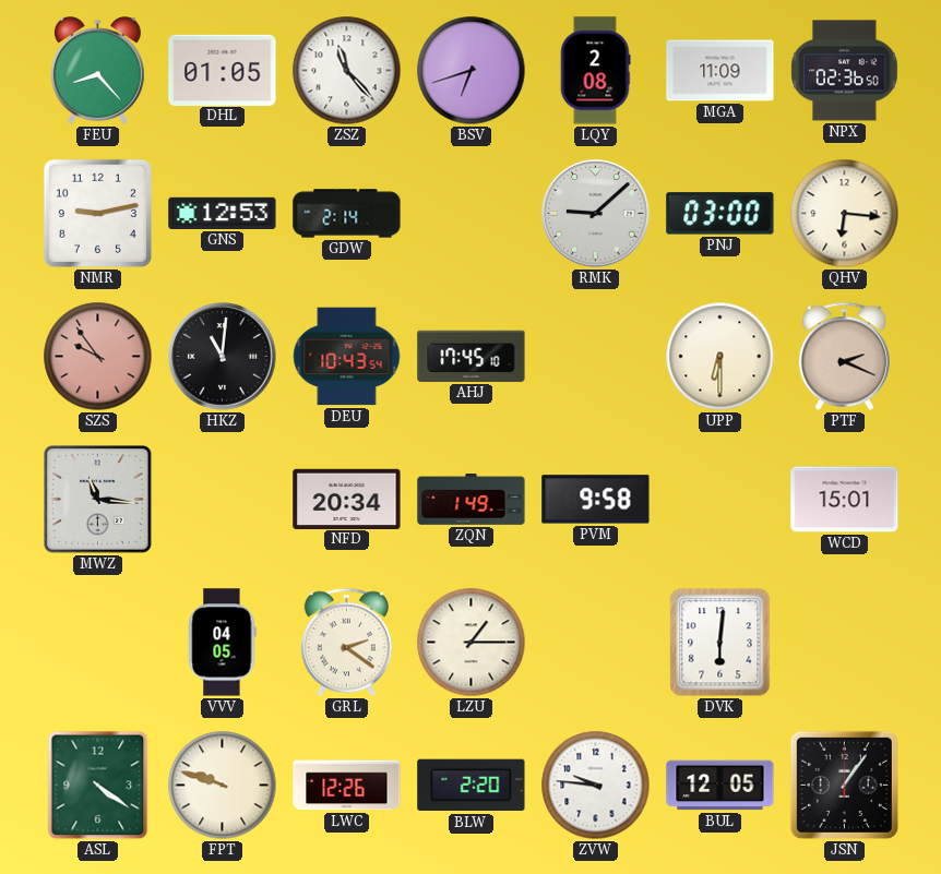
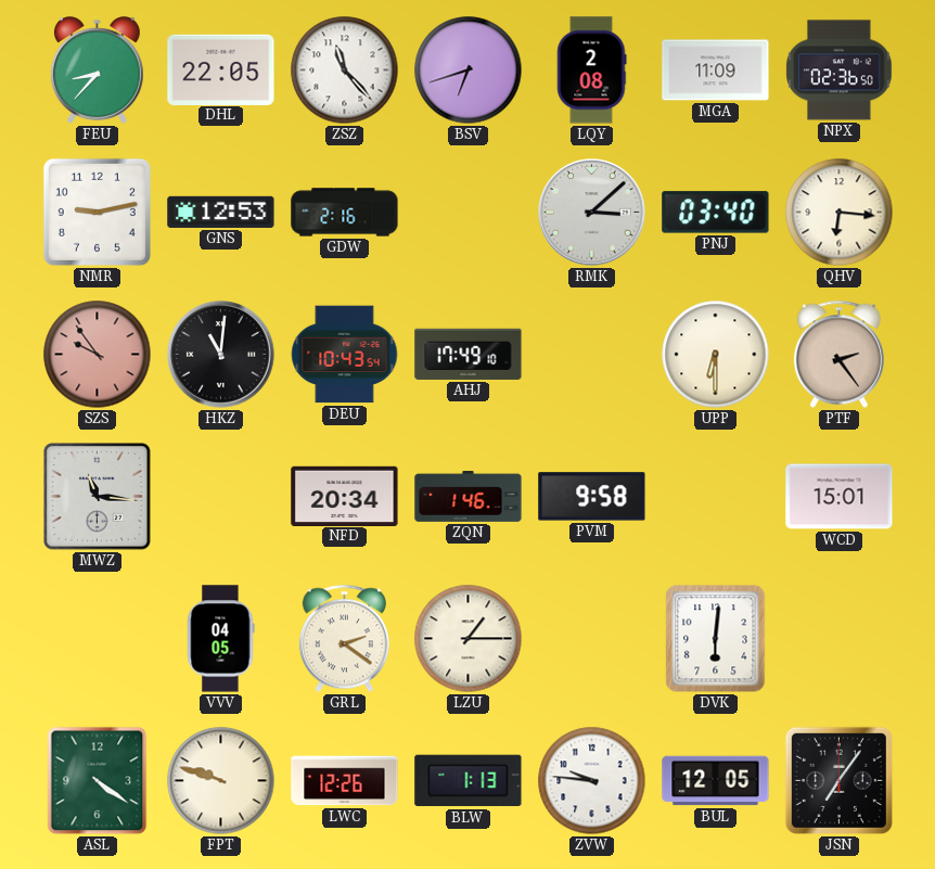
FEU: 8:23 -> 8:37 (97, 71)
DHL: 01:05 -> 22:05 (221, 69)
GDW: 2:14 -> 2:16 (345, 213)
RMK: 9:08 -> 3:08 (592, 213)
PNJ: 03:00 -> 03:40 (716, 213)
AHJ: 17:45 -> 17:49 (469, 354)
PTF: 2:19 -> 2:24 (838, 355)
ZQN: 1:49 -> 1:46 (469, 497)
BLW: 2:20 -> 1:13 (469, 781)
JSN: 1:06 -> 7:06 (838, 780)
